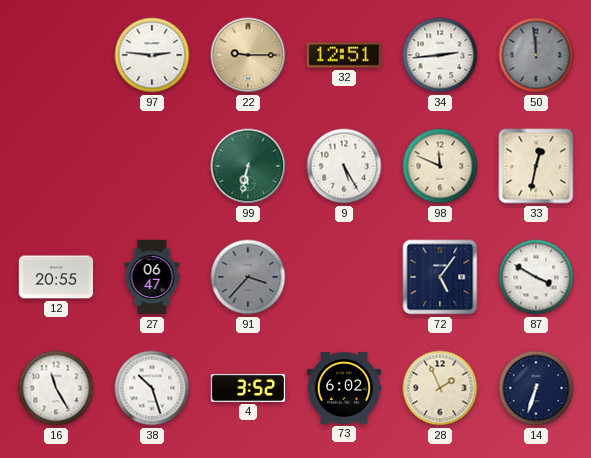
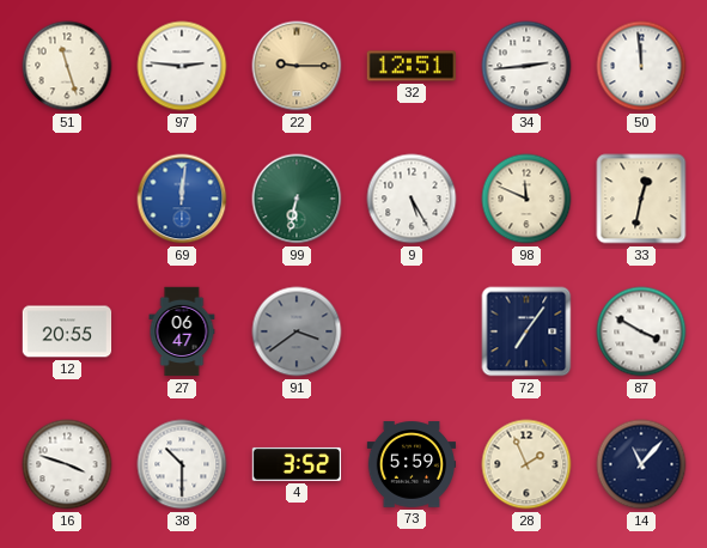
51: none -> 11:27 (67, 66)
50 dial: grey -> white (641, 66)
69: none -> 12:01 (182, 199)
91: 3:37 -> 3:39 (297, 331)
72: 5:06 -> 7:06 (526, 331)
16: 11:25 -> 3:48 (67, 464)
38: 10:27 -> 10:30 (182, 464)
73: 6:02 -> 5:59 (412, 464)
14: 6:33 -> 11:07 (641, 464)
